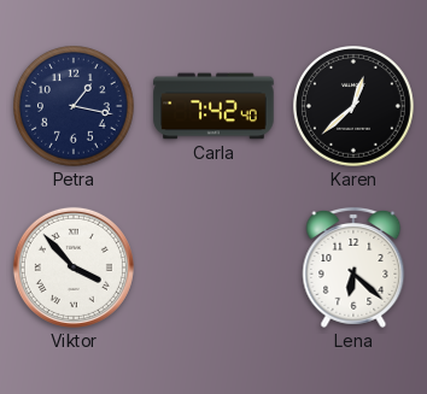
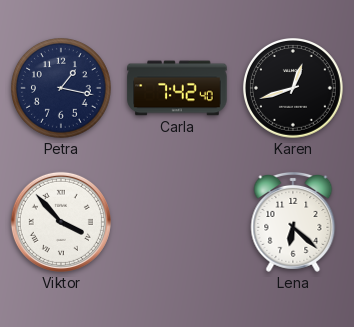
Karen: 12:38 -> 12:42 (294, 89)
